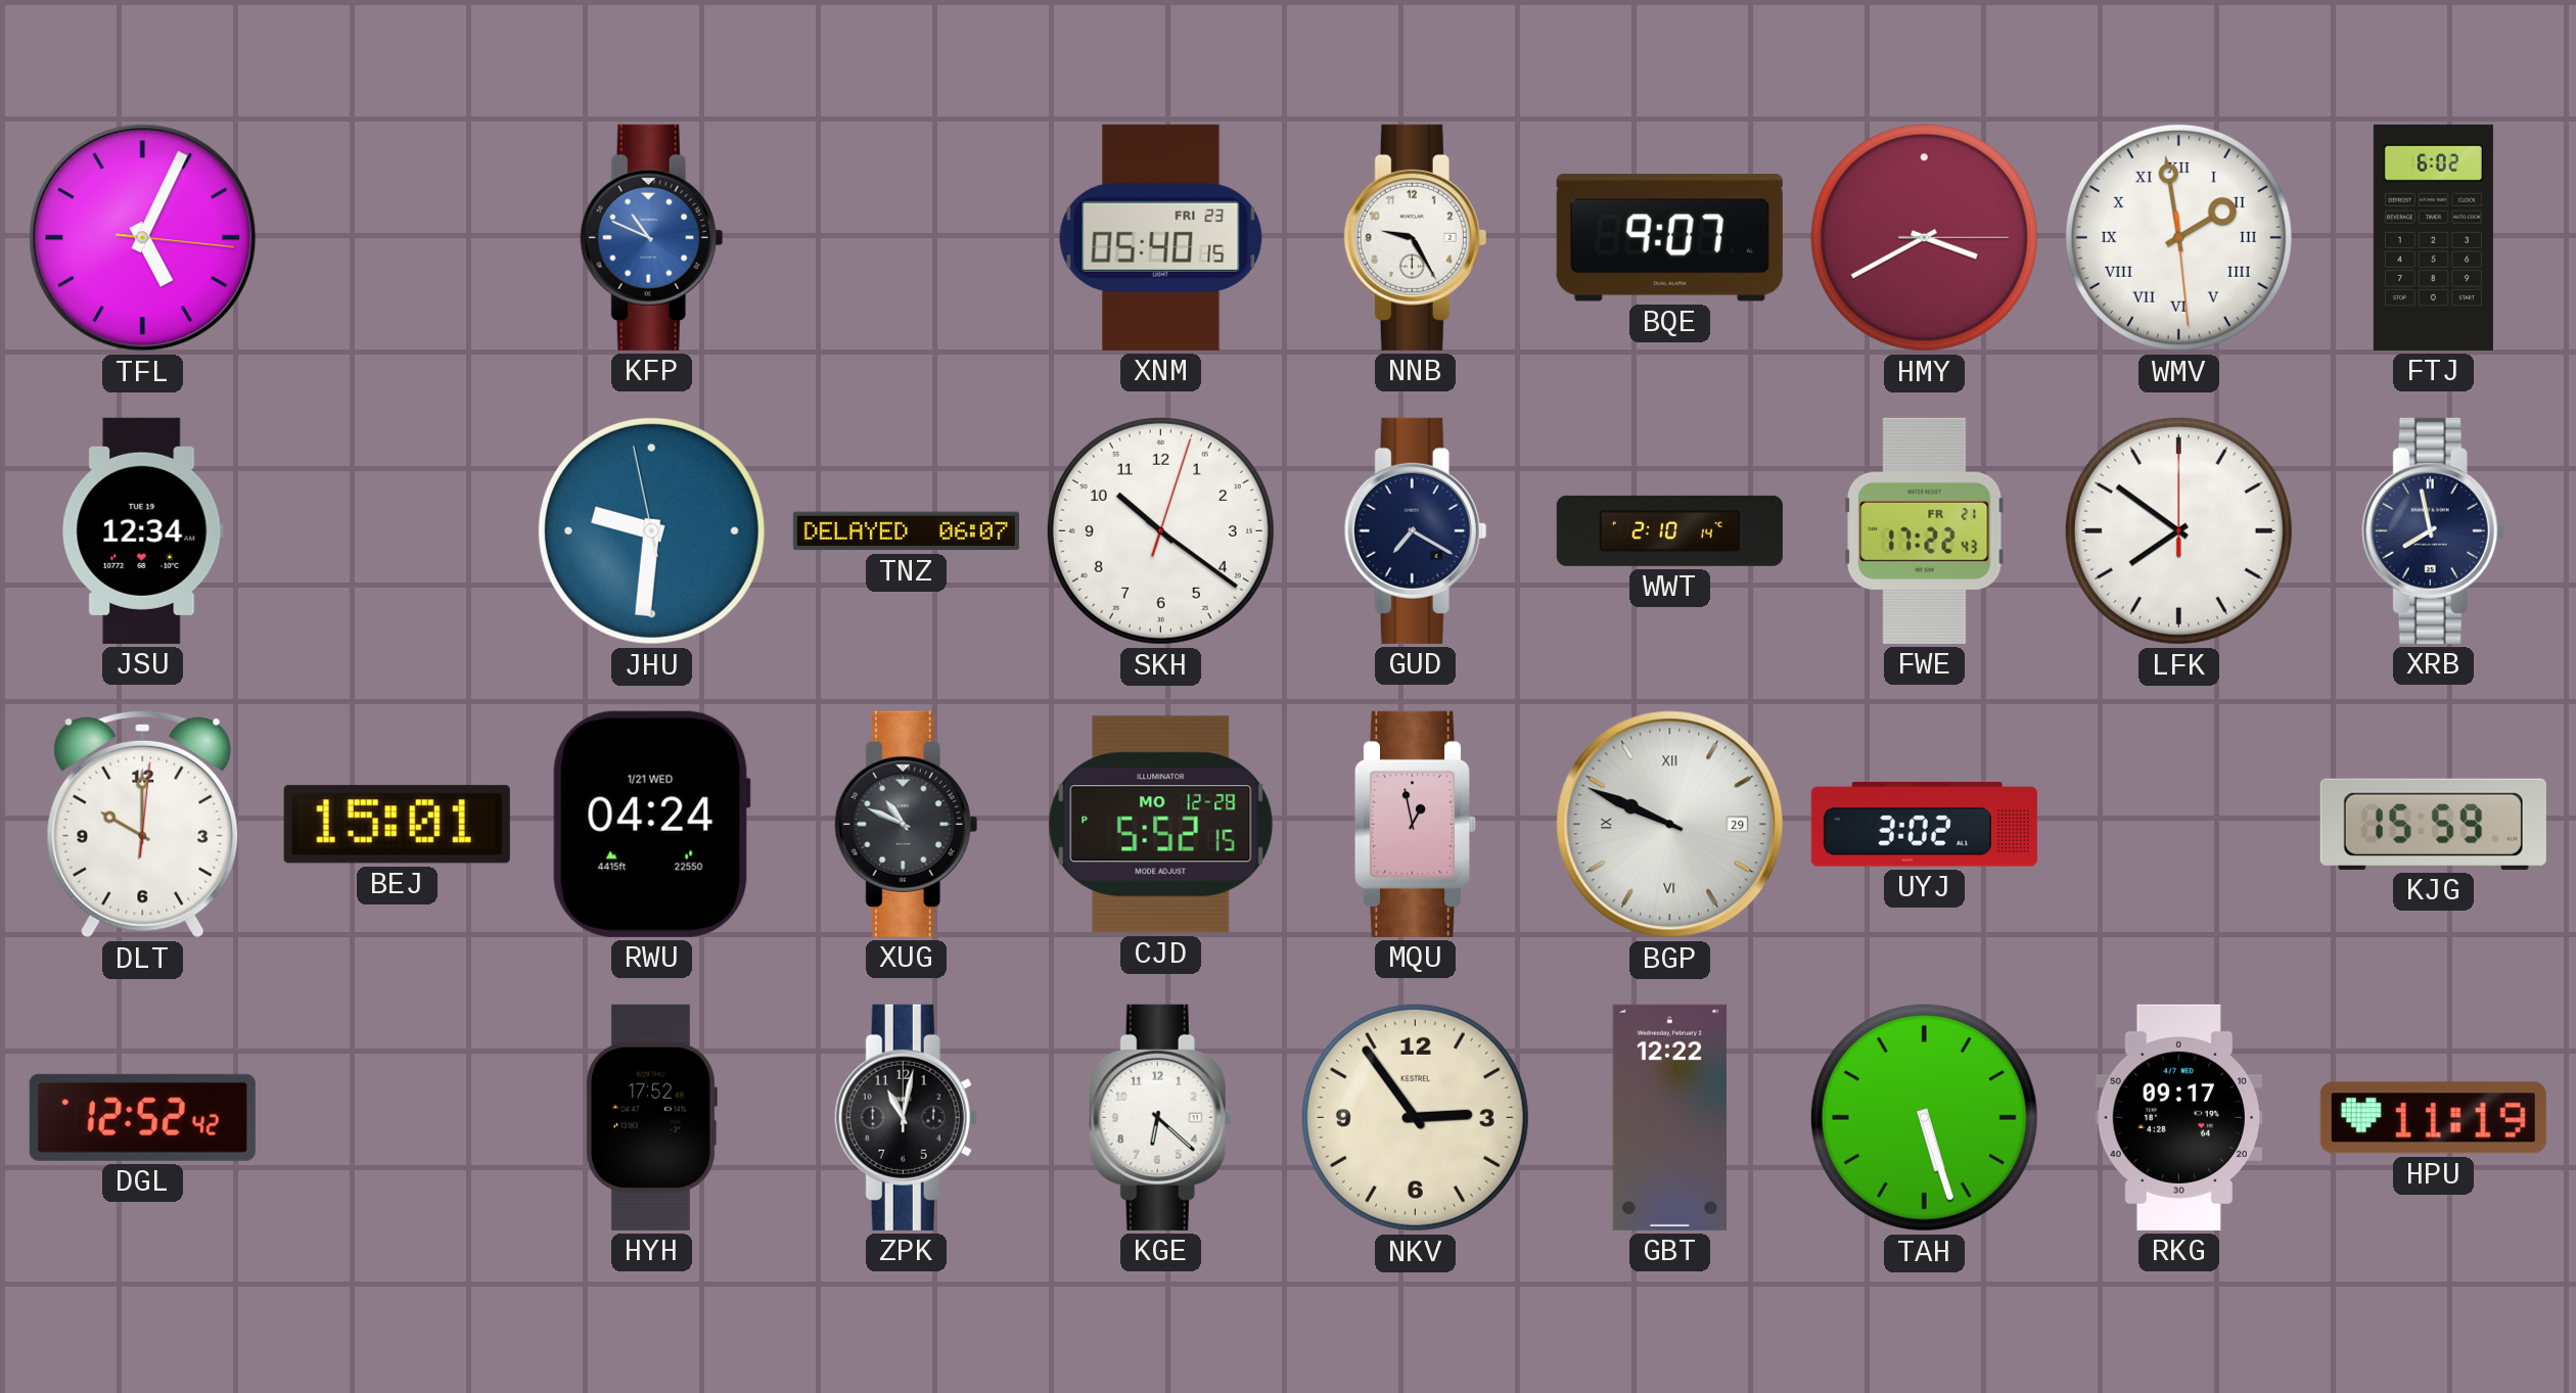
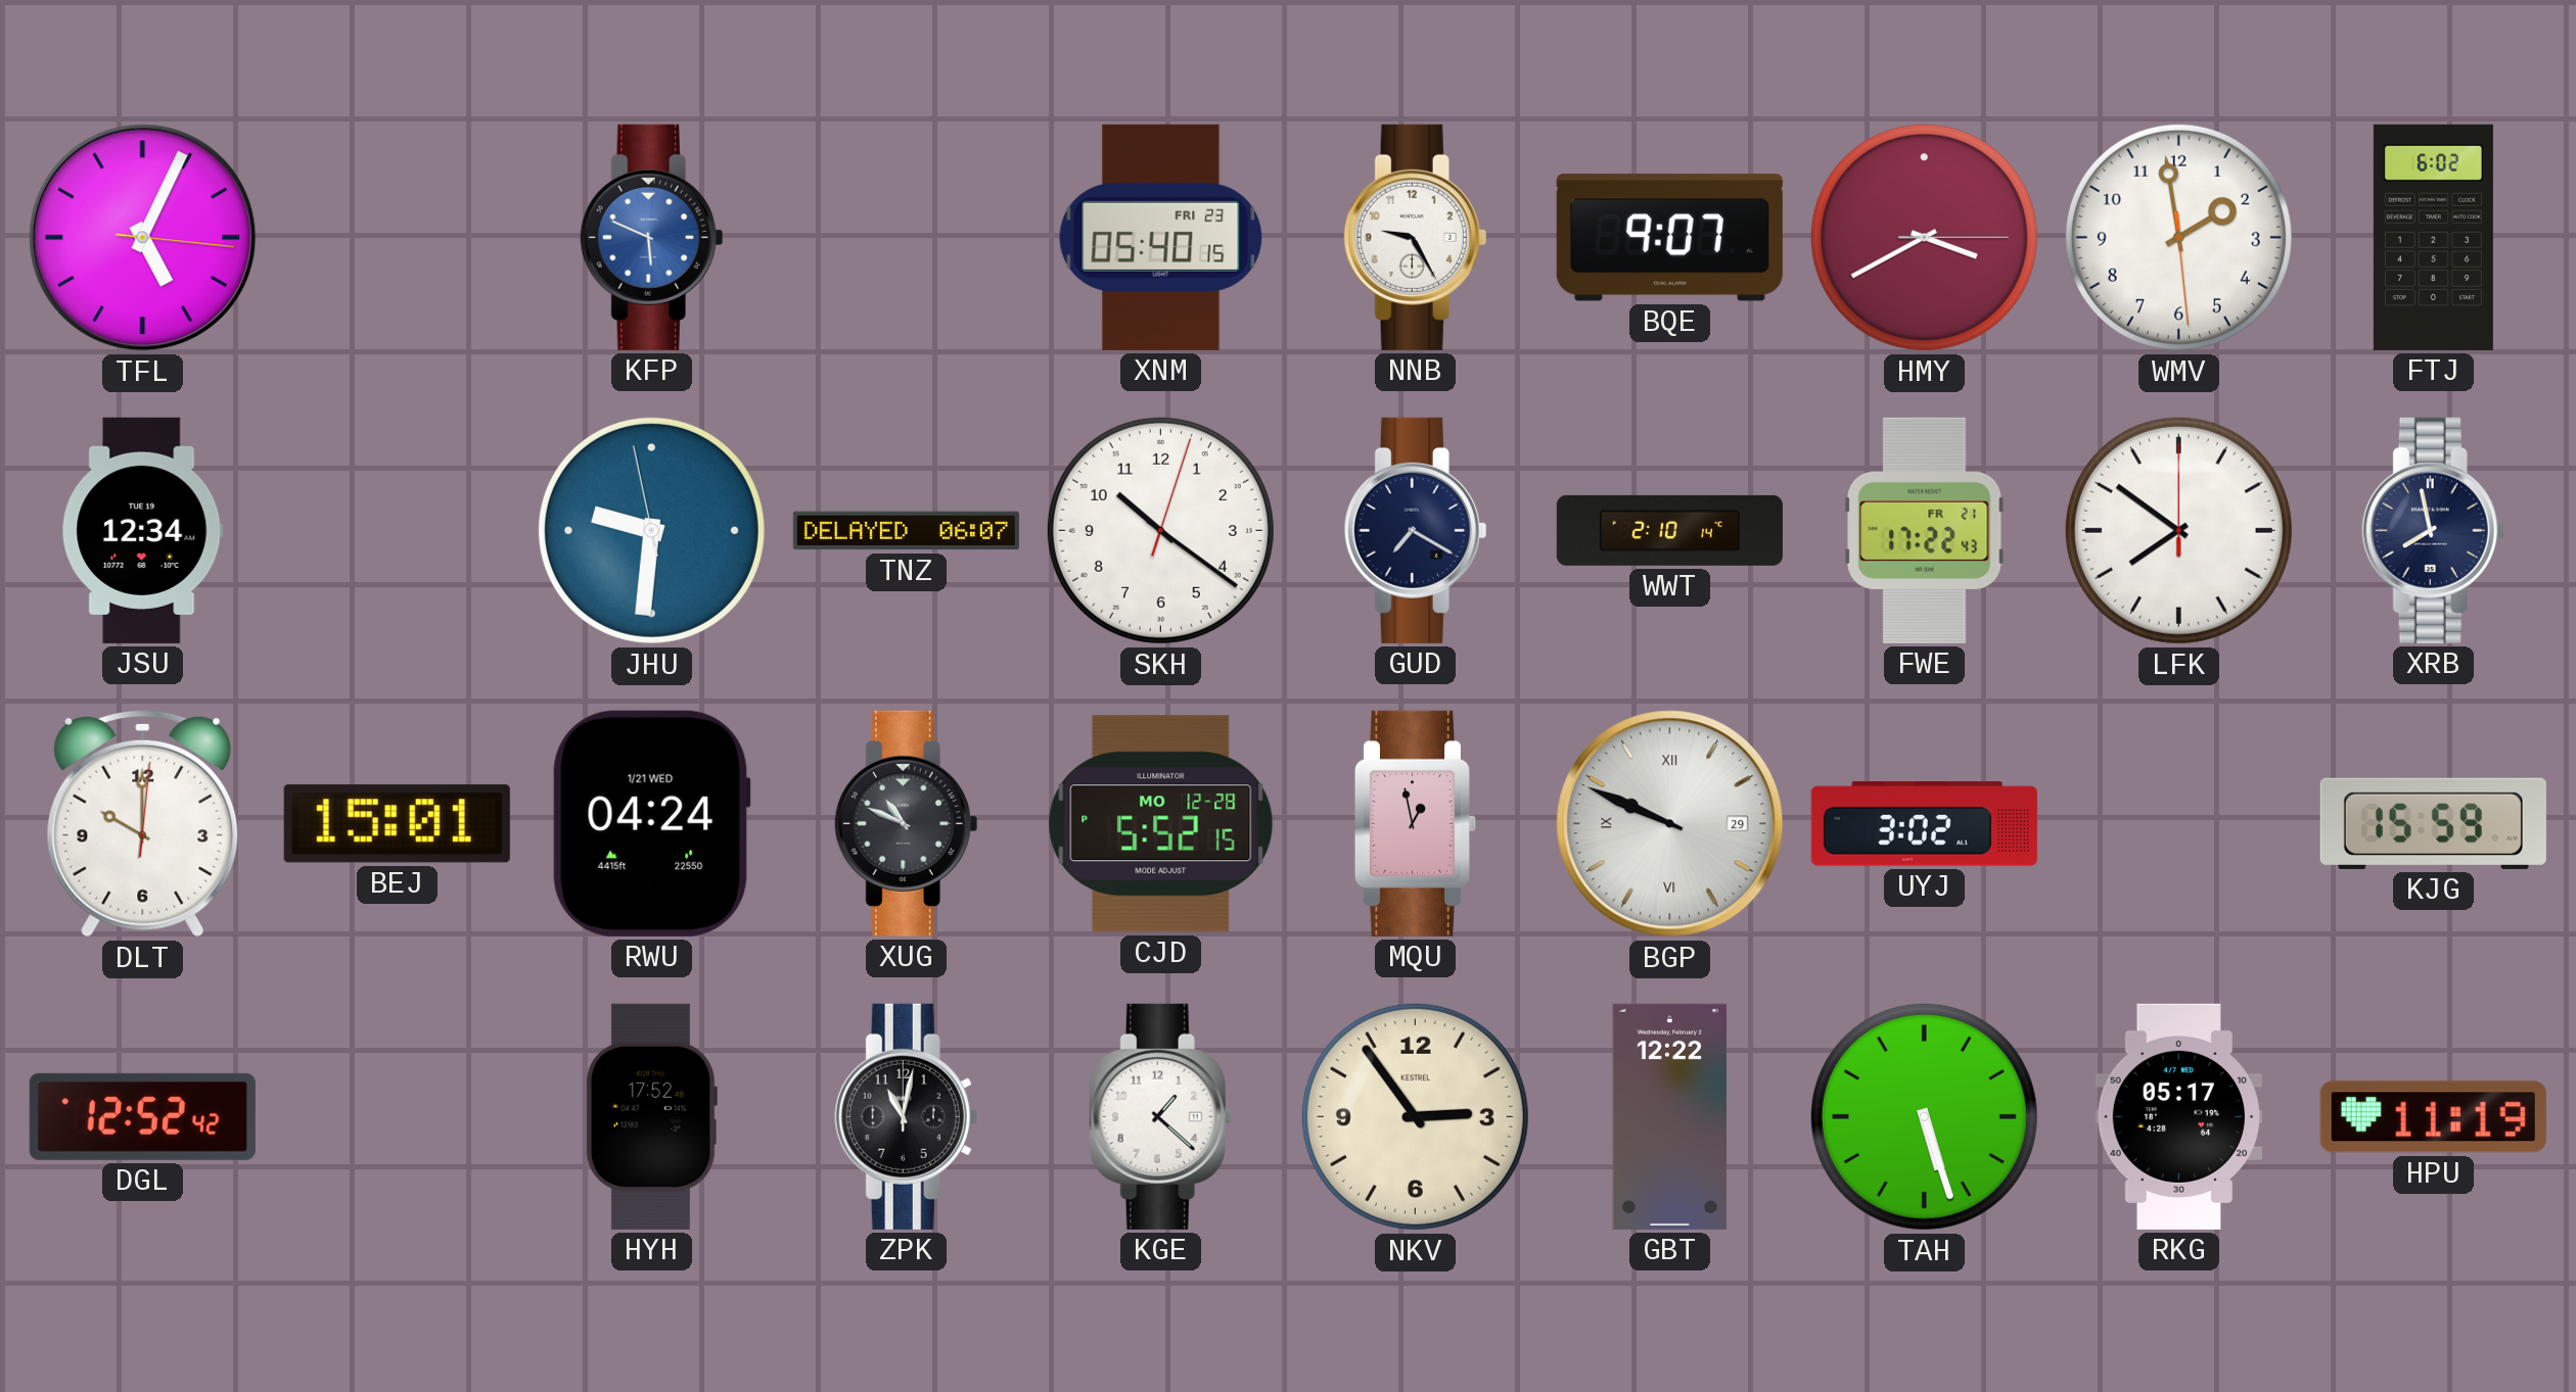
KFP: 10:49 -> 5:49 (652, 237)
WMV numerals: Roman -> Arabic (2178, 237)
KGE: 6:22 -> 1:22 (1161, 1116)
RKG: 09:17 -> 05:17 (2178, 1116)
